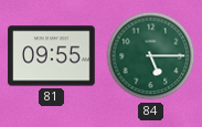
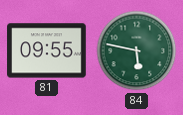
84: 5:15 -> 5:47 (137, 51)
